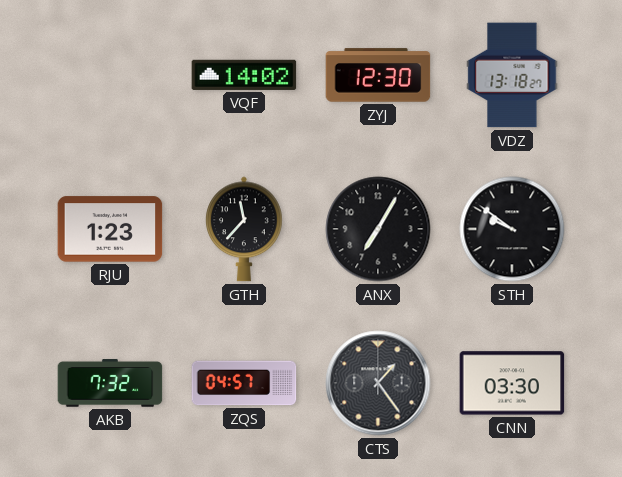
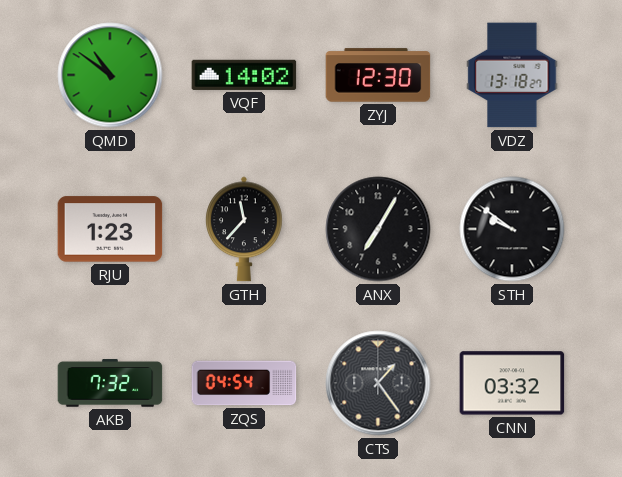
QMD: none -> 10:51 (110, 75)
ZQS: 04:57 -> 04:54 (244, 383)
CNN: 03:30 -> 03:32 (512, 383)
